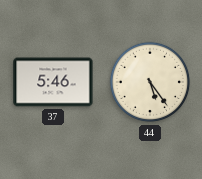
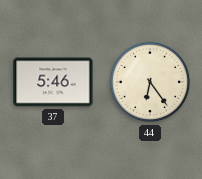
44: 5:24 -> 6:24 (150, 82)
